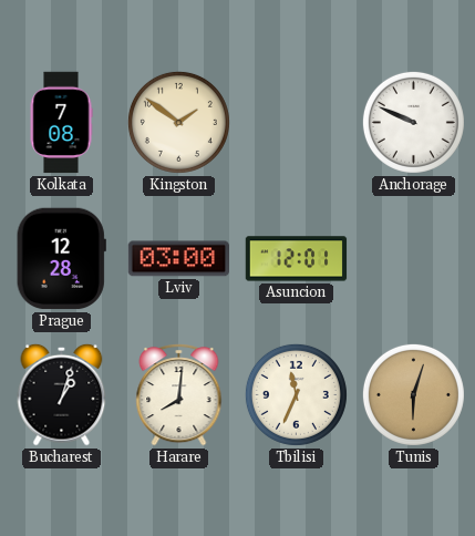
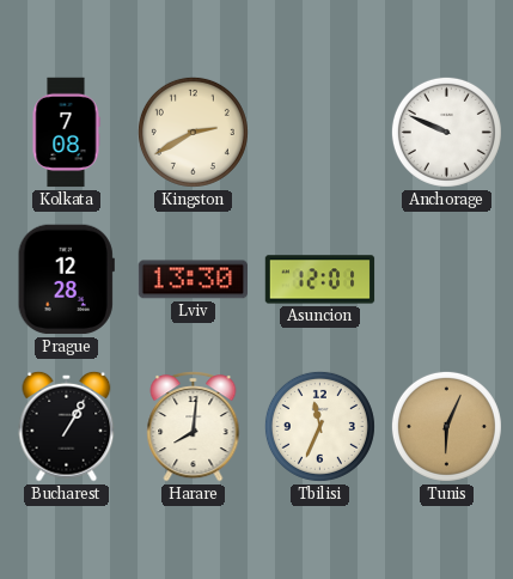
Kingston: 1:51 -> 2:40 (193, 132)
Lviv: 03:00 -> 13:30 (193, 280)
Bucharest: 1:03 -> 1:05 (67, 426)
Tunis: 6:03 -> 6:04 (446, 426)
